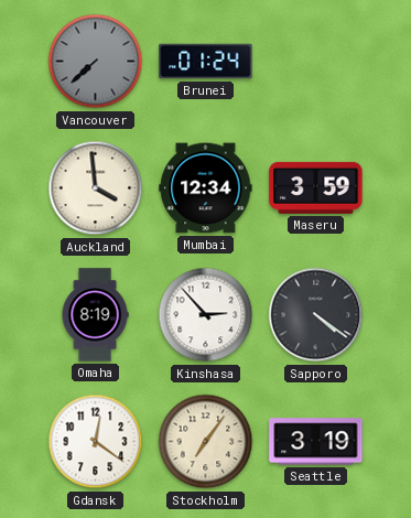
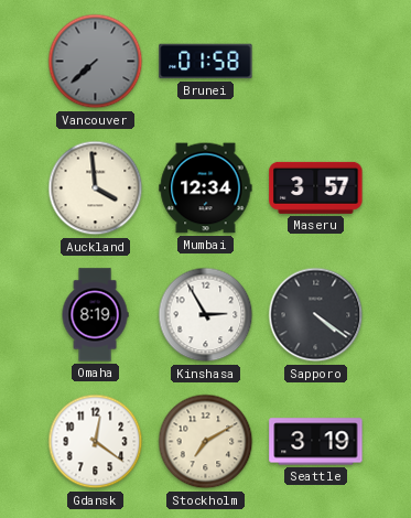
Brunei: 01:24 -> 01:58 (206, 62)
Maseru: 3:59 -> 3:57 (316, 187)
Kinshasa: 2:53 -> 2:55 (206, 315)
Stockholm: 7:06 -> 7:10 (206, 442)
